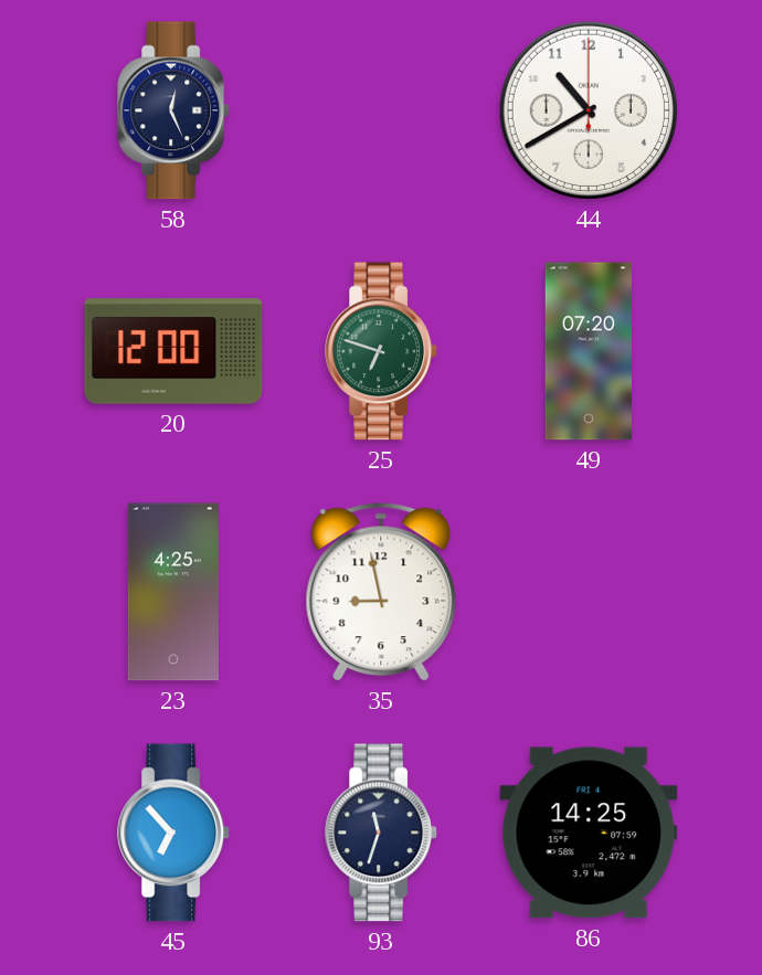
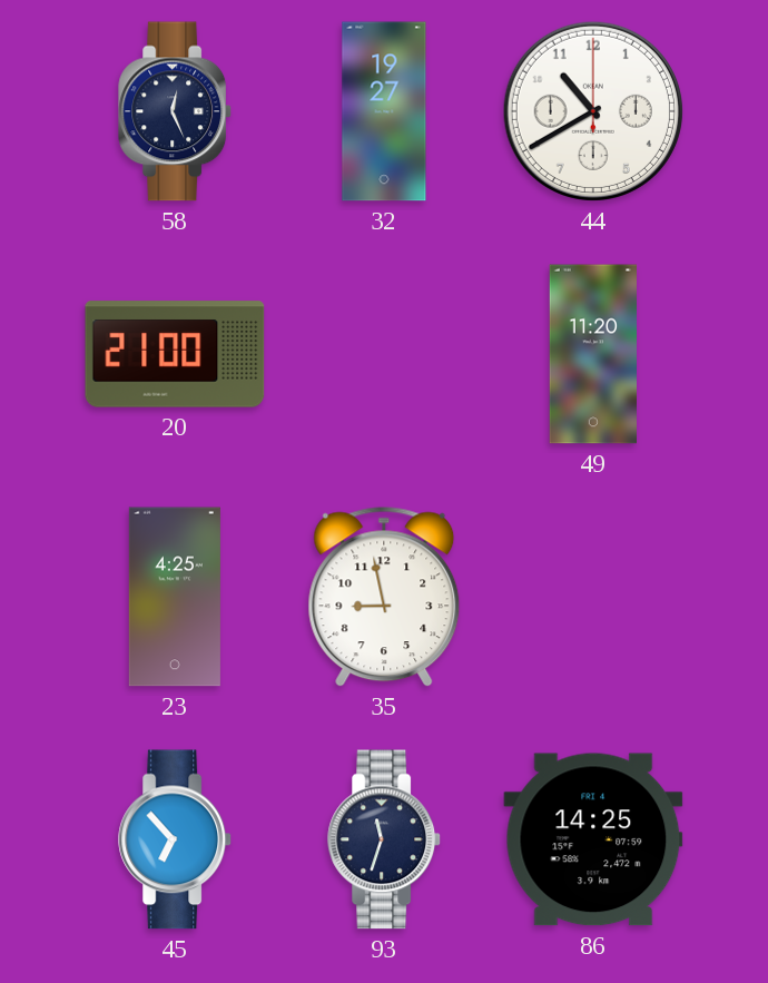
32: none -> 19:27 (384, 111)
20: 12:00 -> 21:00 (175, 354)
25: 6:48 -> none (382, 351)
49: 07:20 -> 11:20 (592, 354)
